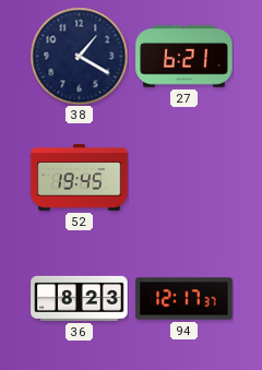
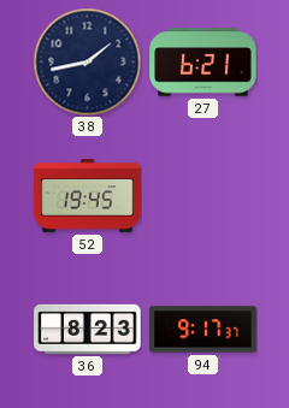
38: 1:20 -> 1:43 (87, 61)
94: 12:17 -> 9:17 (204, 330)
